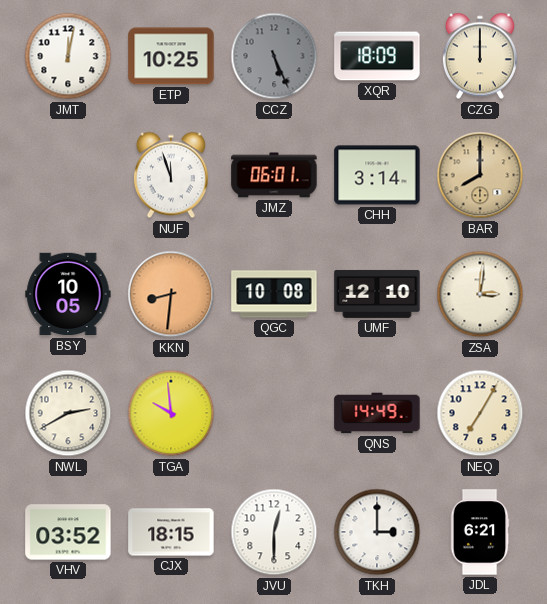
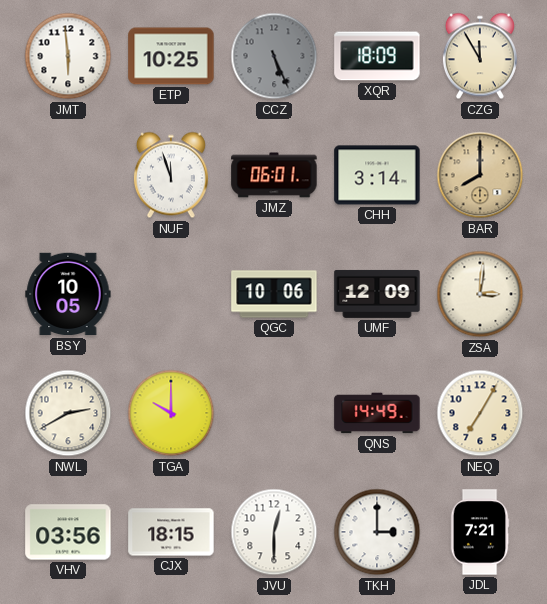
JMT: 12:02 -> 5:59 (68, 56)
CZG: 12:00 -> 11:55 (480, 56)
KKN: 8:31 -> none (171, 294)
QGC: 10:08 -> 10:06 (274, 294)
UMF: 12:10 -> 12:09 (377, 294)
TGA: 9:59 -> 10:00 (171, 413)
VHV: 03:52 -> 03:56 (68, 532)
JDL: 6:21 -> 7:21 (480, 532)
